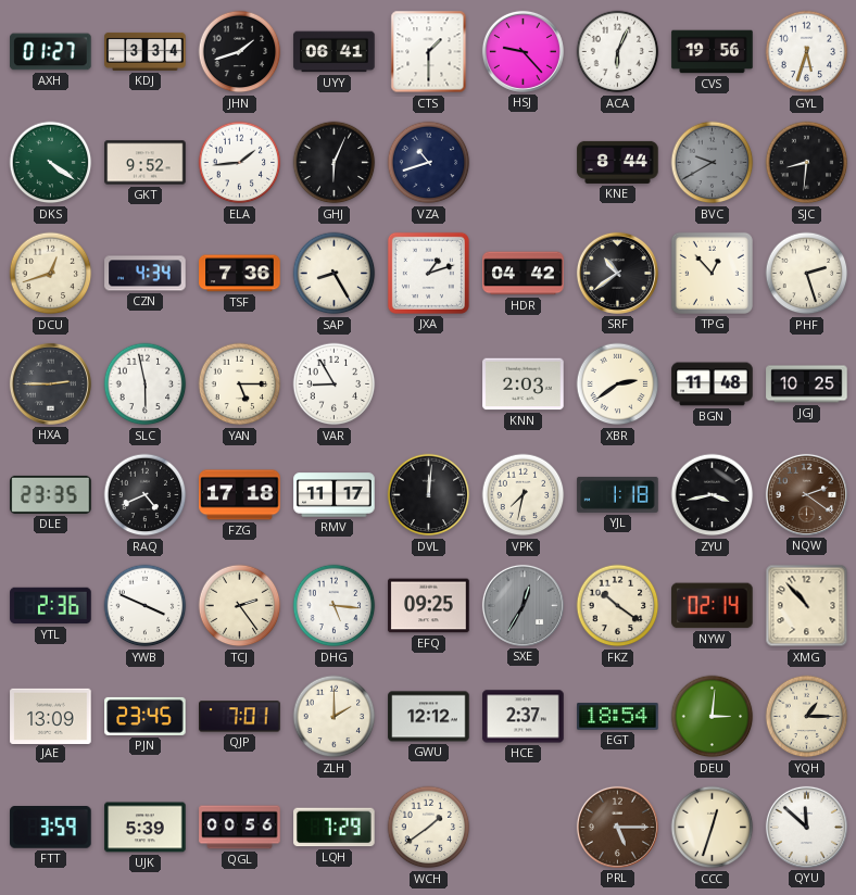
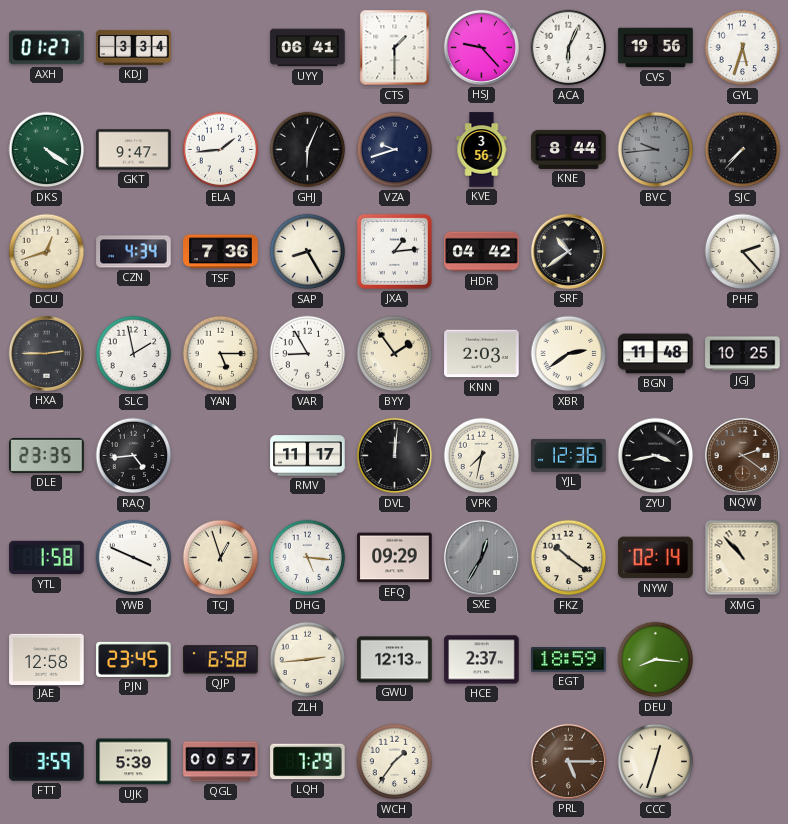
JHN: 1:42 -> none (240, 52)
GKT: 9:52 -> 9:47 (134, 150)
VZA: 10:42 -> 9:42 (395, 150)
KVE: none -> 3:56 (482, 150)
BVC: 9:40 -> 9:44 (656, 150)
SJC: 8:31 -> 7:37 (743, 150)
JXA: 1:12 -> 1:14 (394, 251)
TPG: 12:53 -> none (712, 273)
PHF: 2:27 -> 2:23 (743, 252)
SLC: 5:58 -> 1:58 (134, 354)
BYY: none -> 1:54 (395, 354)
RAQ: 4:41 -> 4:44 (134, 456)
FZG: 17:18 -> none (240, 495)
YJL: 1:18 -> 12:36 (569, 455)
YTL: 2:36 -> 1:58 (47, 558)
TCJ: 2:24 -> 12:57 (221, 558)
EFQ: 09:25 -> 09:29 (395, 558)
JAE: 13:09 -> 12:58 (47, 659)
QJP: 7:01 -> 6:58 (221, 660)
ZLH: 2:00 -> 2:44 (308, 660)
GWU: 12:12 -> 12:13 (395, 660)
EGT: 18:54 -> 18:59 (569, 660)
DEU: 3:01 -> 8:16 (656, 660)
YQH: 1:15 -> none (807, 717)
QGL: 00:56 -> 00:57 (221, 762)
WCH: 1:39 -> 1:36 (395, 762)
QYU: 11:52 -> none (806, 827)
